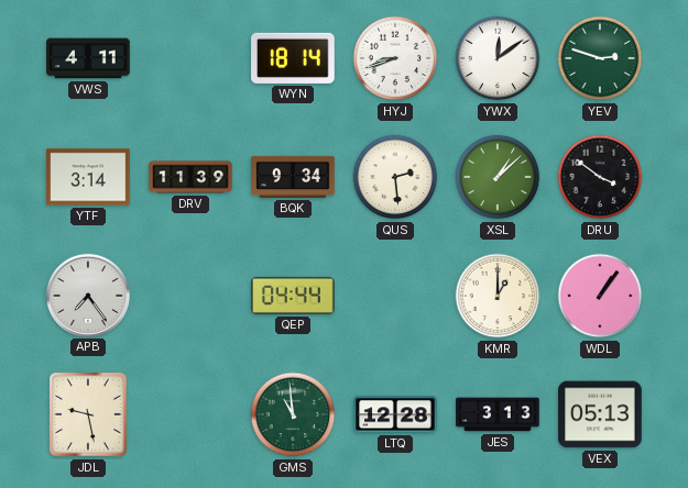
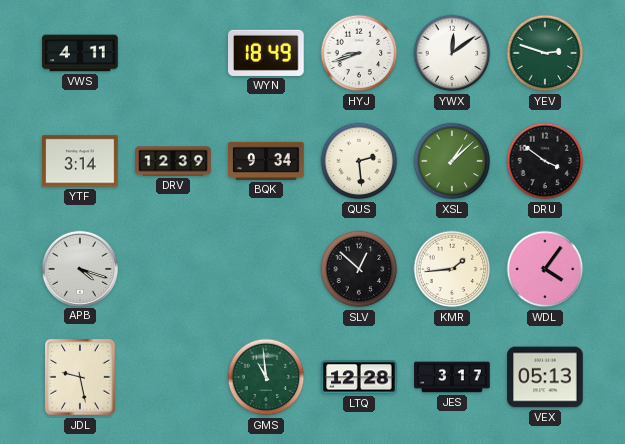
WYN: 18:14 -> 18:49 (267, 53)
DRV: 11:39 -> 12:39 (173, 161)
APB: 7:24 -> 4:18 (79, 268)
QEP: 04:44 -> none (293, 296)
SLV: none -> 12:52 (359, 269)
KMR: 1:00 -> 1:44 (452, 269)
WDL: 1:06 -> 4:06 (545, 269)
JES: 3:13 -> 3:17 (452, 377)
